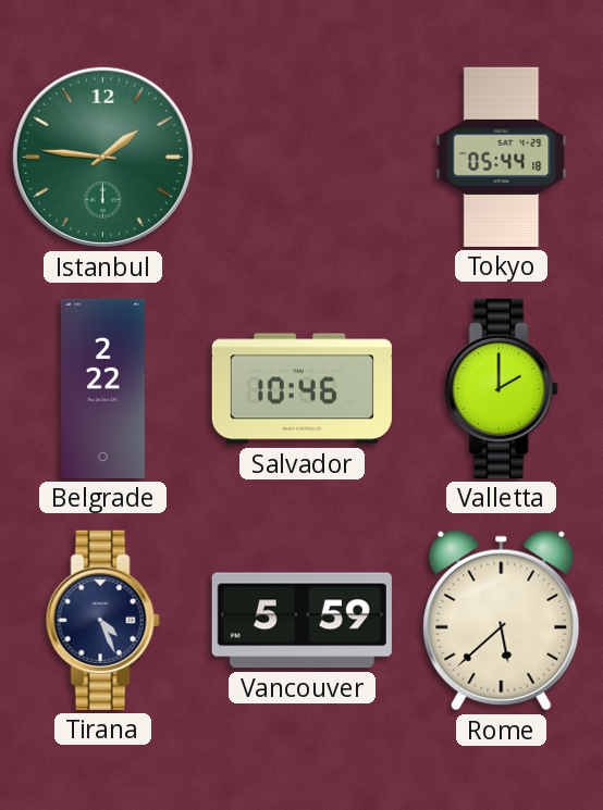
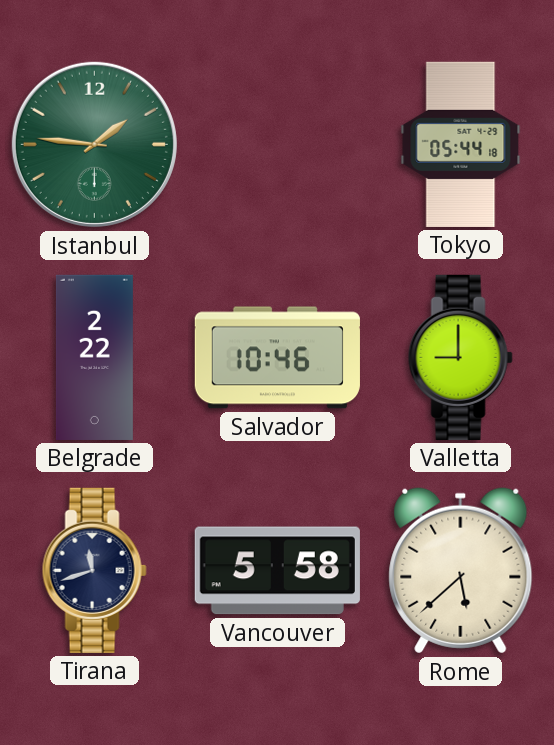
Valletta: 2:00 -> 9:00 (460, 357)
Tirana: 4:26 -> 11:42 (94, 570)
Vancouver: 5:59 -> 5:58 (277, 571)
